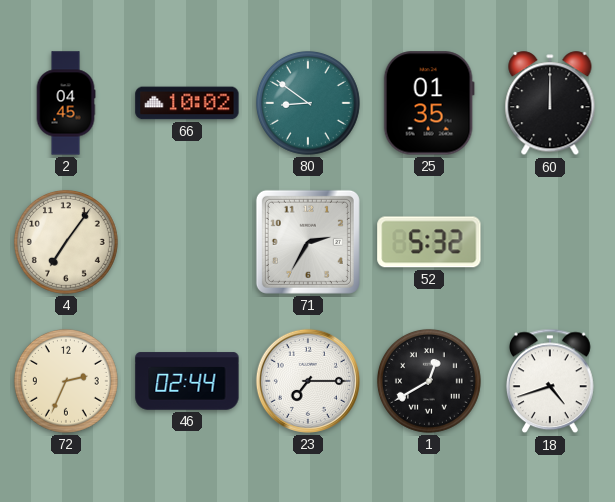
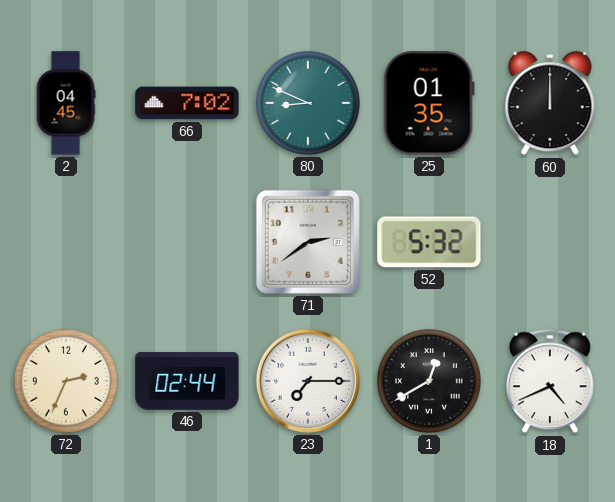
66: 10:02 -> 7:02 (187, 103)
80: 8:51 -> 8:49 (308, 103)
4: 7:06 -> none (66, 242)
71: 2:35 -> 2:39 (308, 242)
18: 4:42 -> 4:41 (550, 381)
